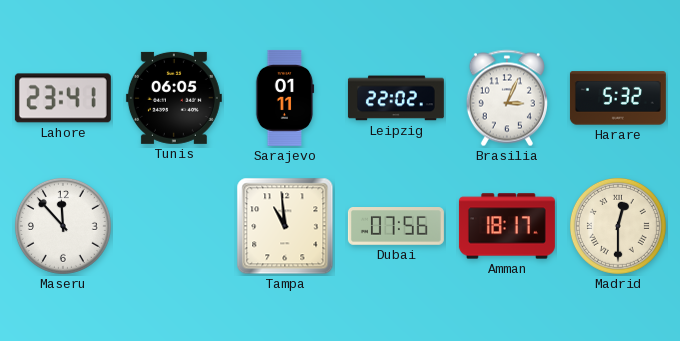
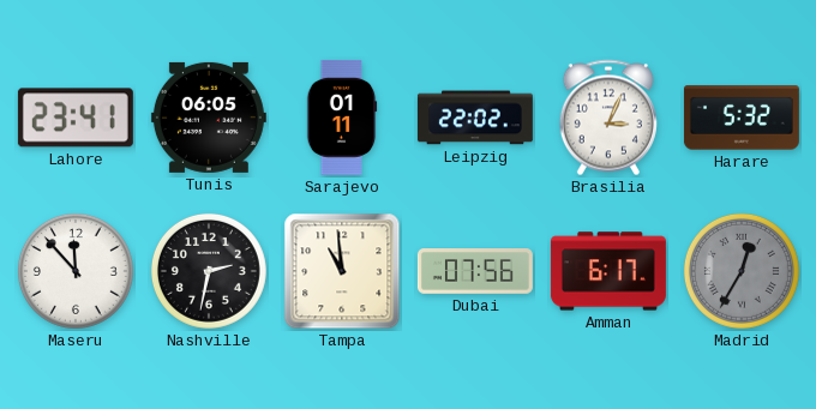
Nashville: none -> 2:32 (209, 271)
Amman: 18:17 -> 6:17 (608, 271)
Madrid: 12:30 -> 12:35 (742, 271)
Madrid dial: cream -> grey (742, 271)
